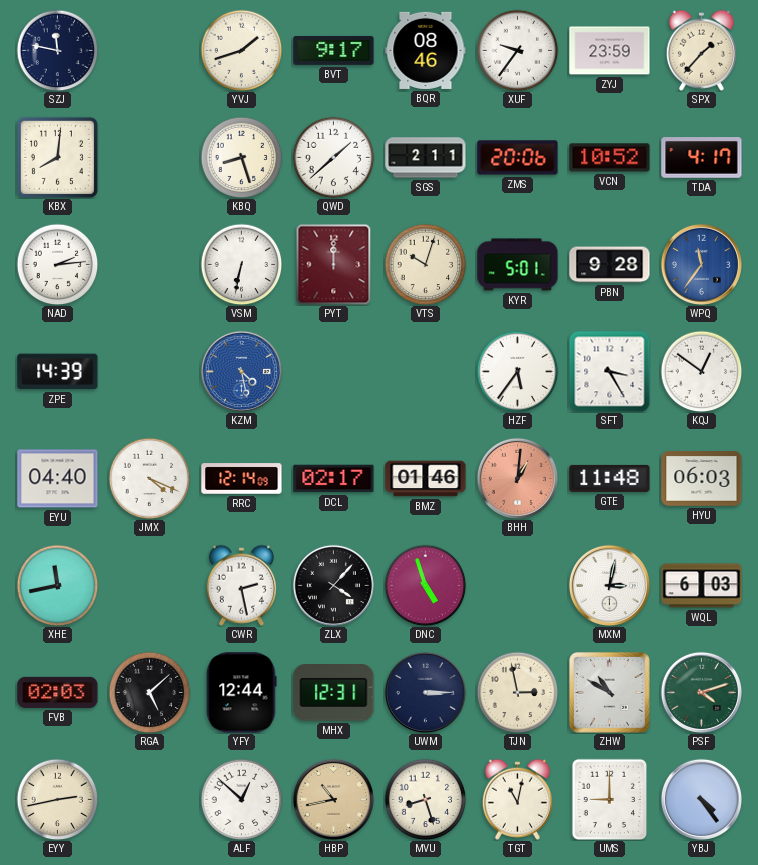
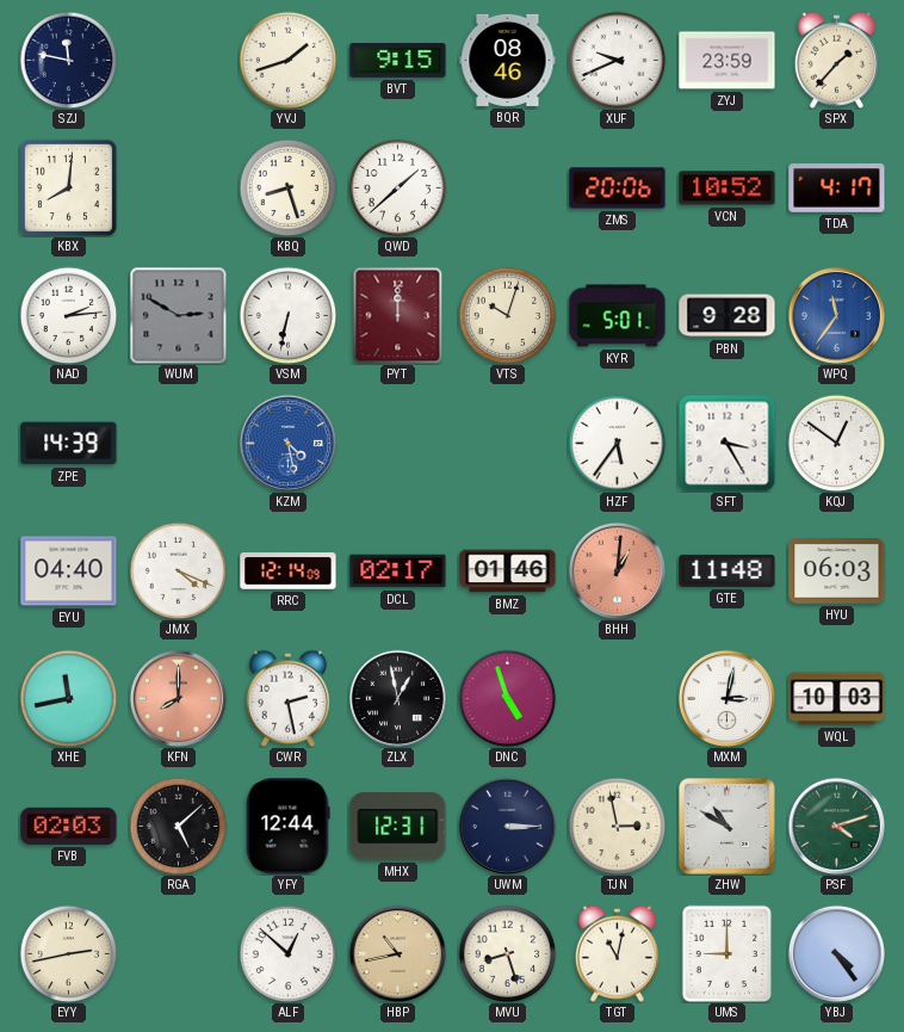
BVT: 9:17 -> 9:15 (398, 60)
XUF: 9:36 -> 9:41 (617, 60)
SGS: 2:11 -> none (426, 158)
WUM: none -> 2:50 (178, 315)
KFN: none -> 8:00 (178, 698)
ZLX: 4:07 -> 12:58 (397, 698)
WQL: 6:03 -> 10:03 (837, 699)
